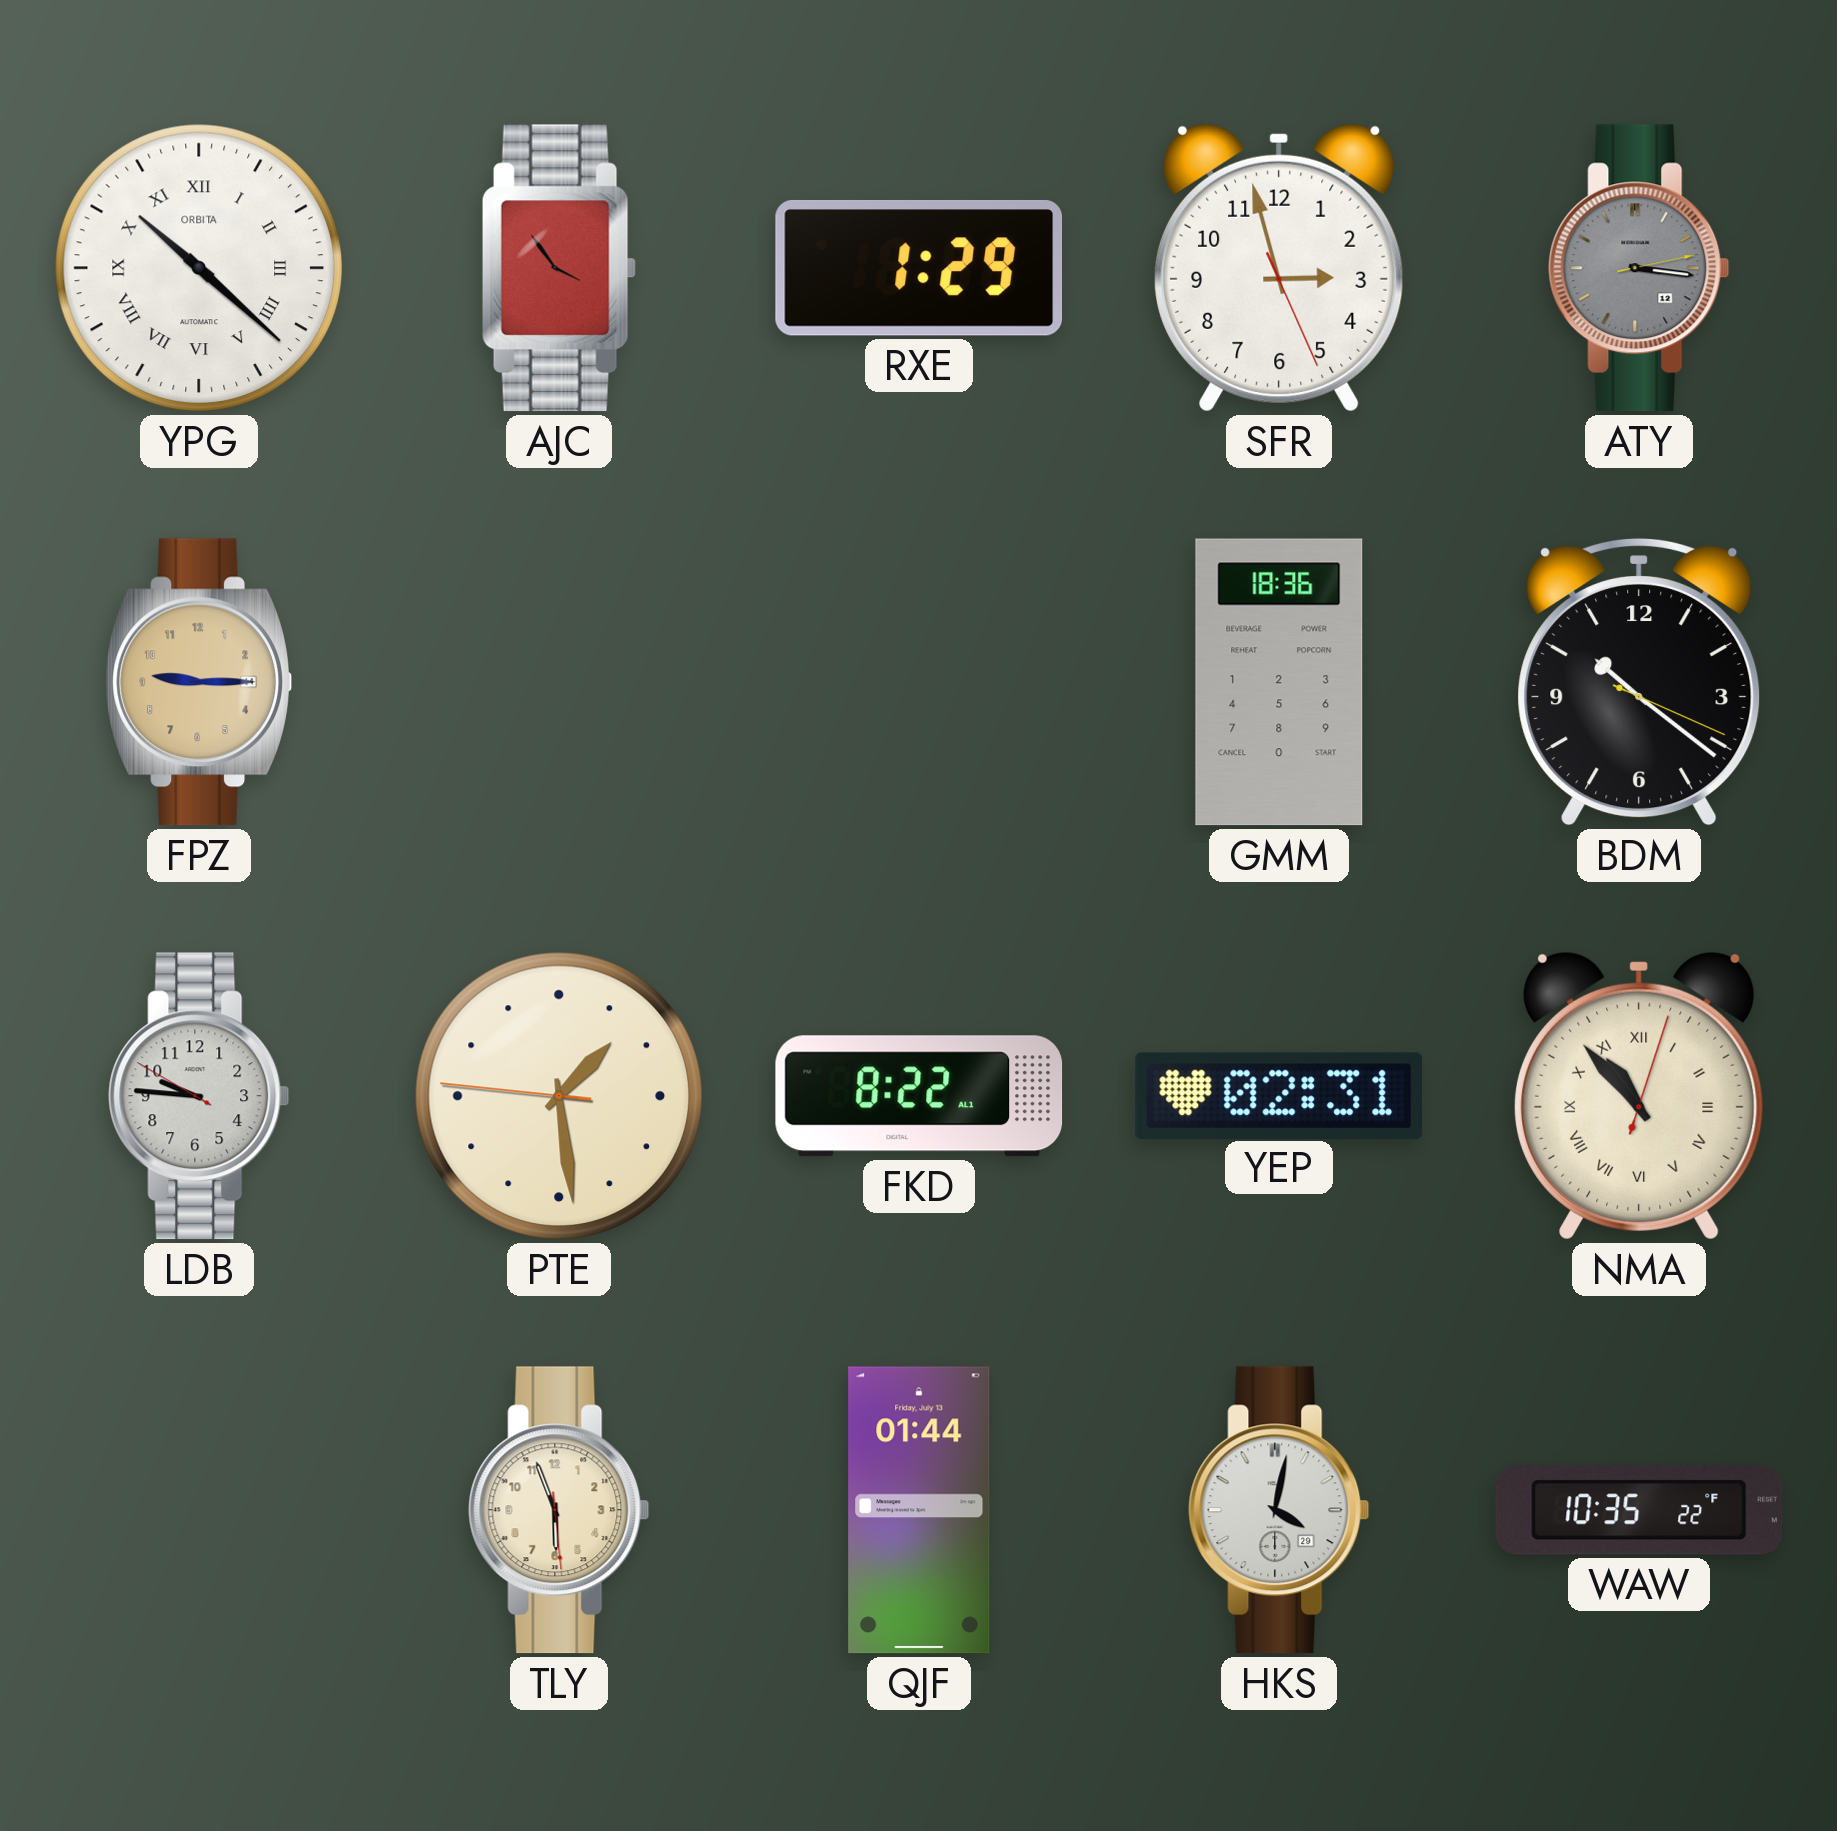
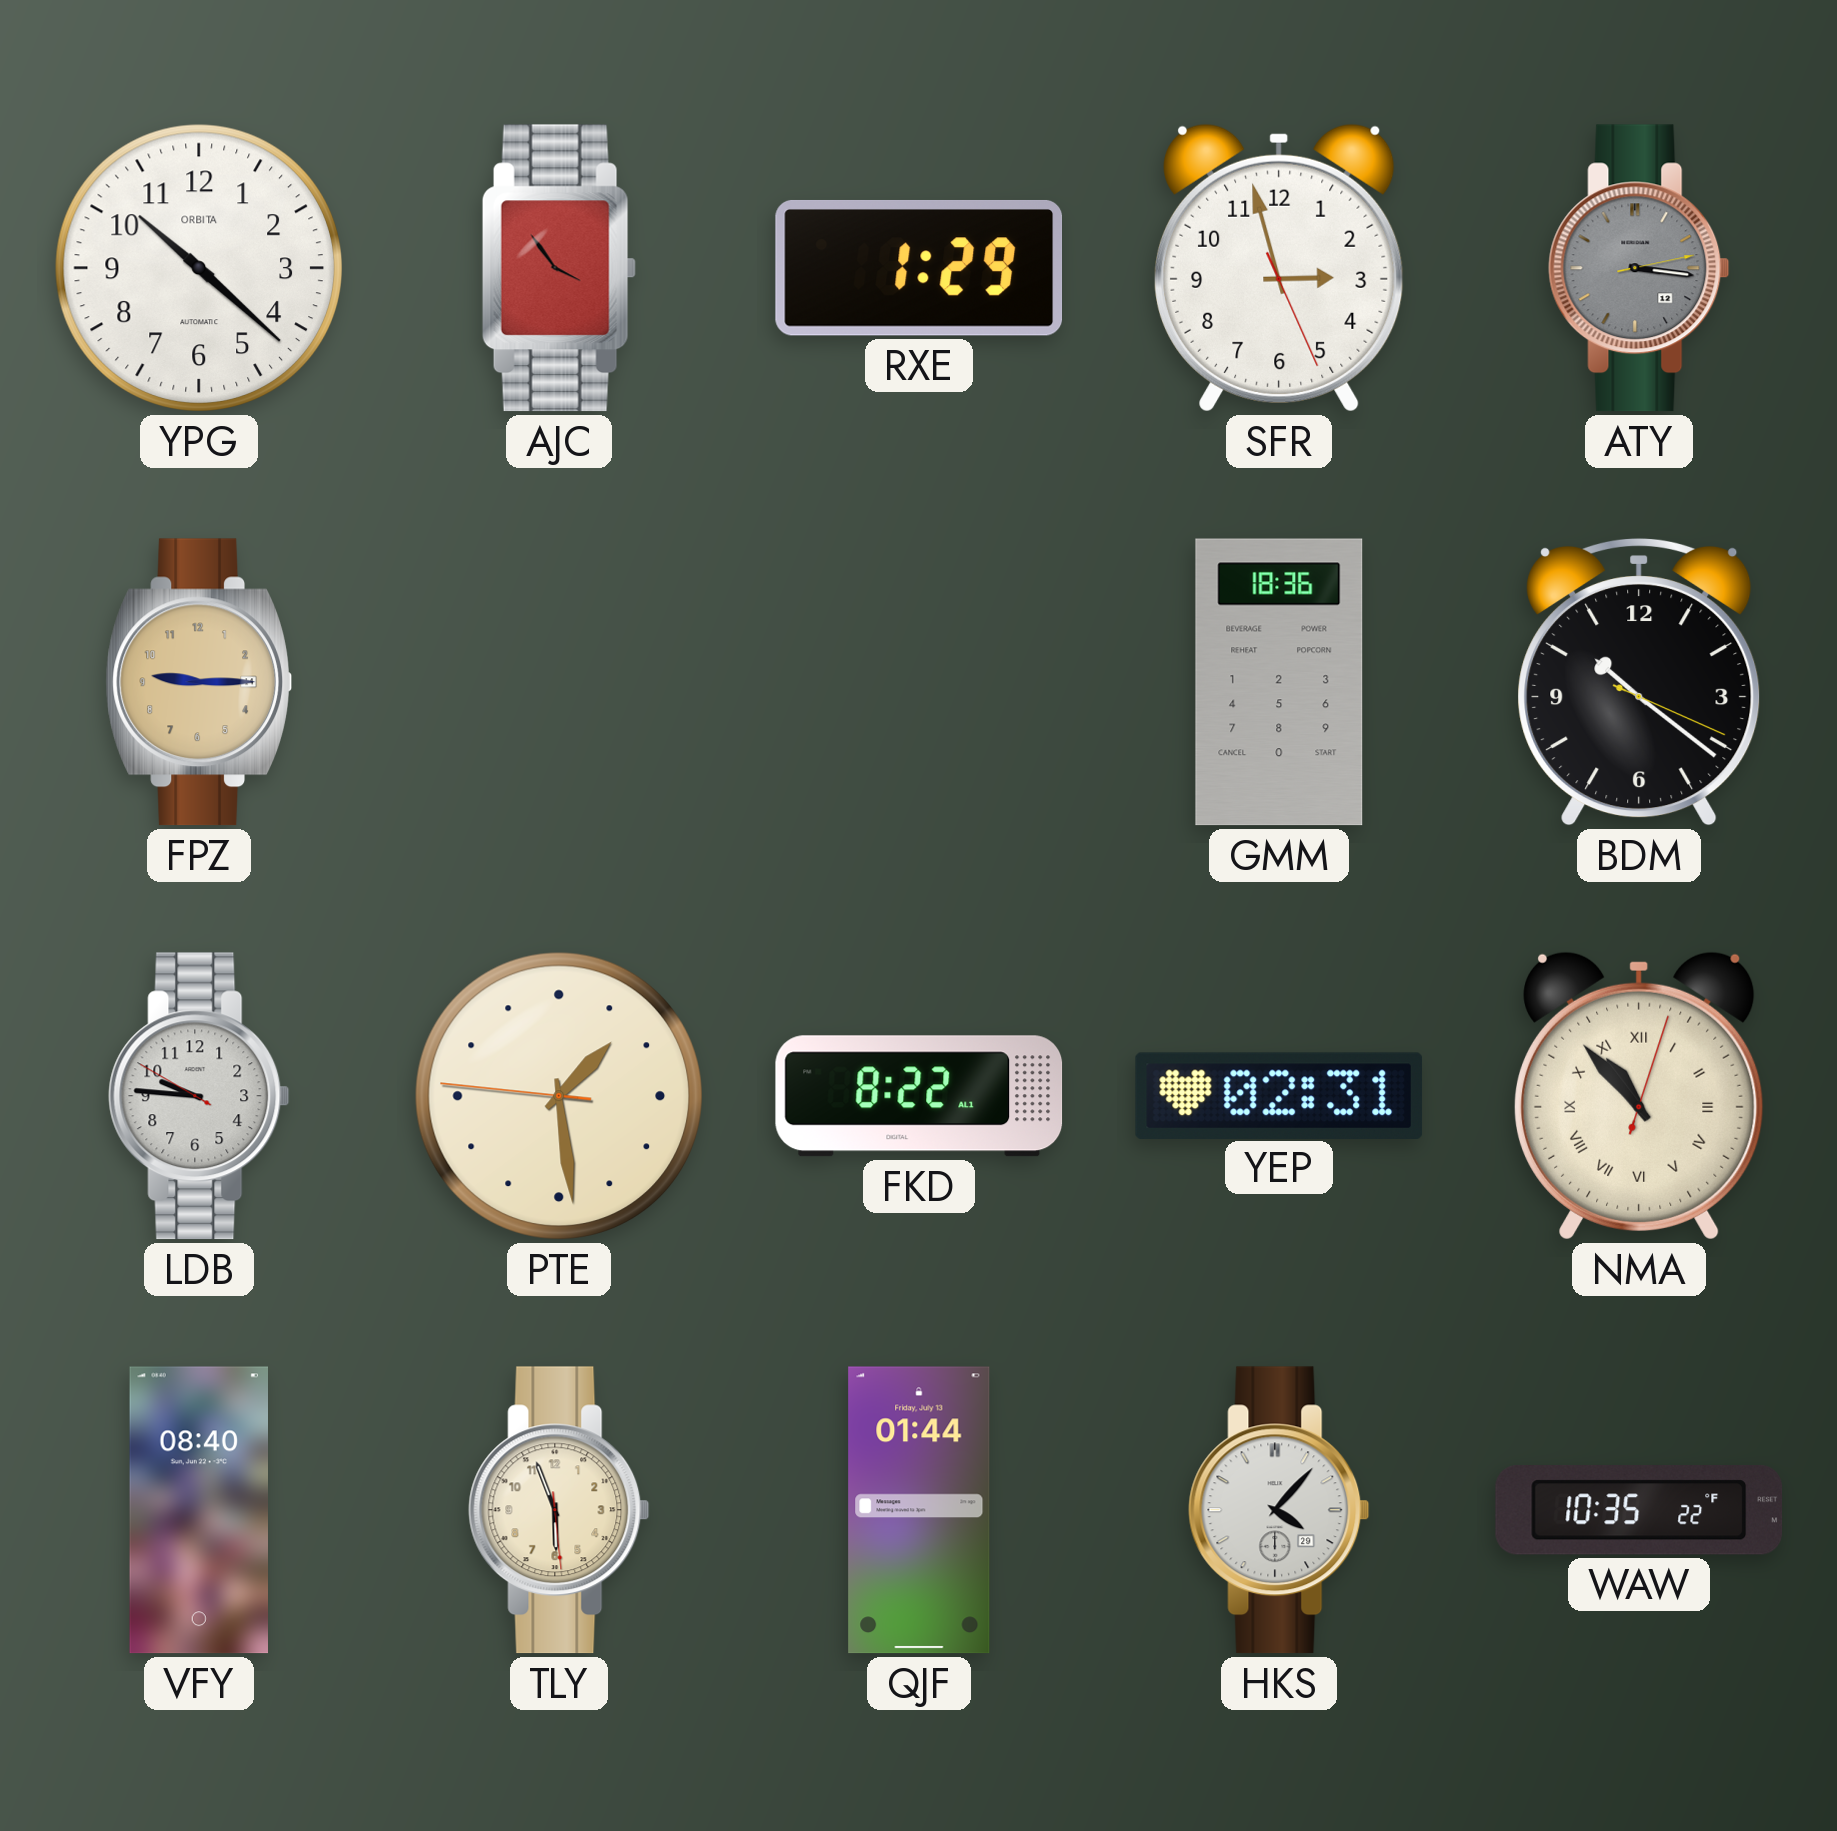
YPG numerals: Roman -> Arabic (199, 268)
VFY: none -> 08:40 (199, 1510)
HKS: 4:02 -> 4:07 (1279, 1510)
